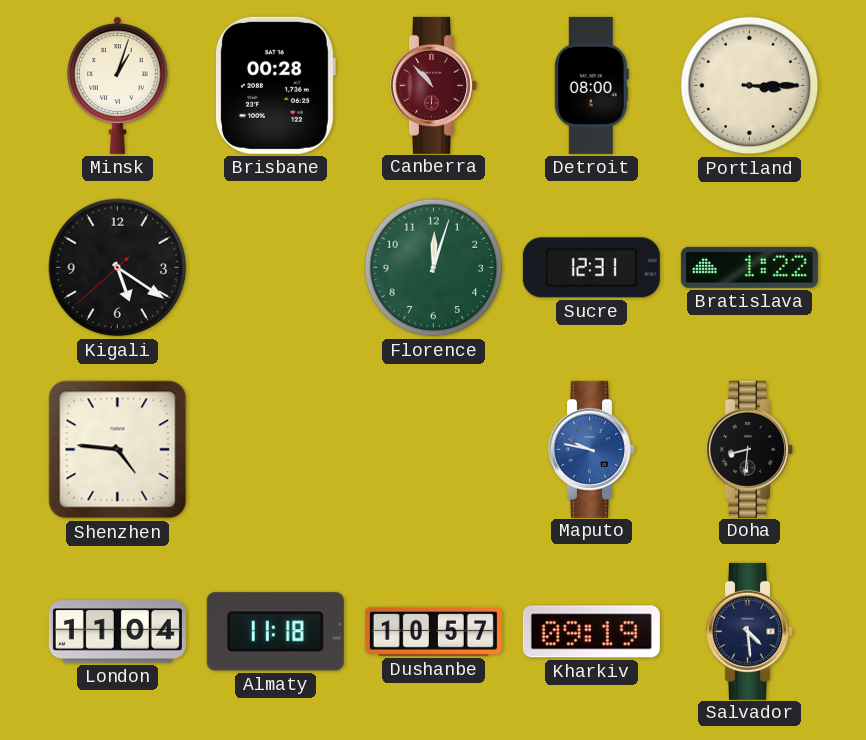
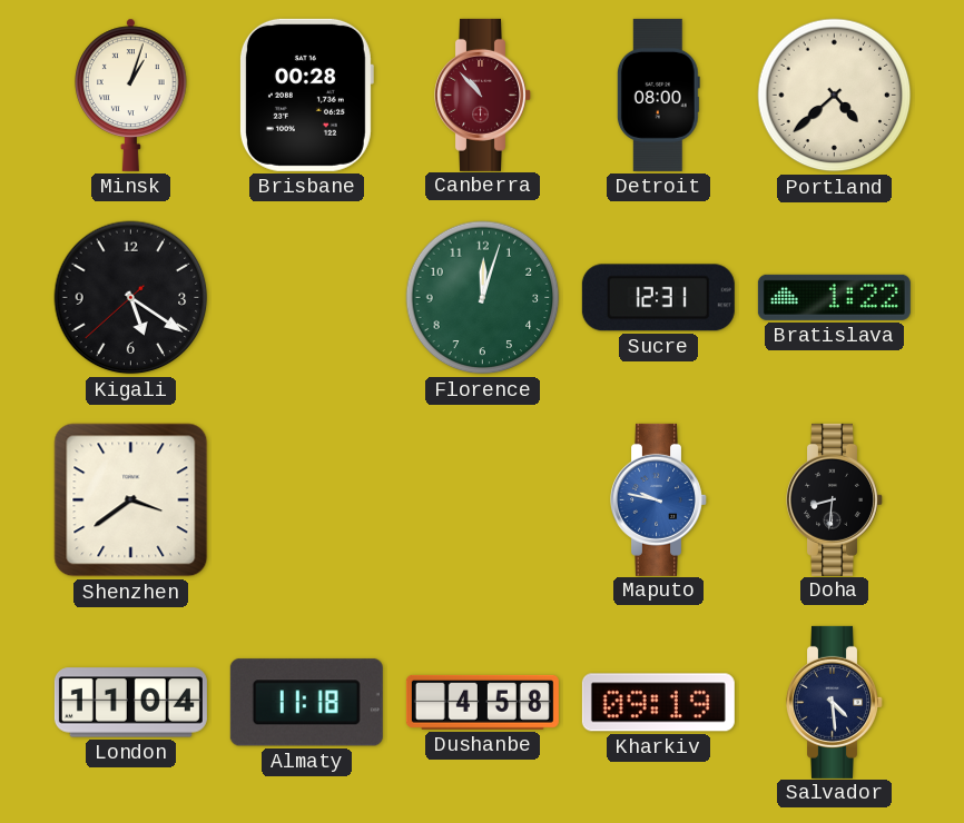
Portland: 3:15 -> 4:38 (835, 96)
Shenzhen: 4:46 -> 3:39 (131, 500)
Dushanbe: 10:57 -> 4:58 (482, 702)
